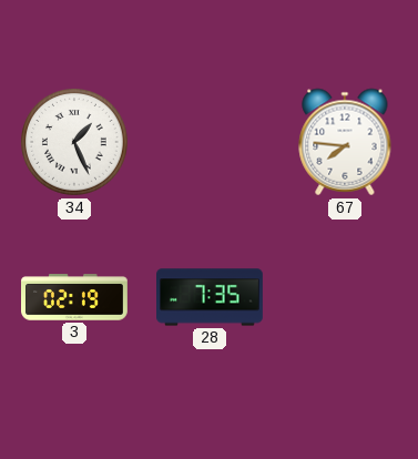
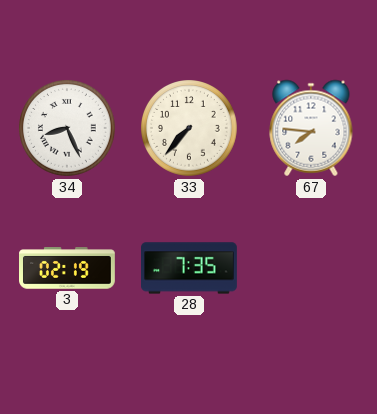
34: 1:26 -> 8:26 (68, 129)
33: none -> 7:37 (190, 129)
